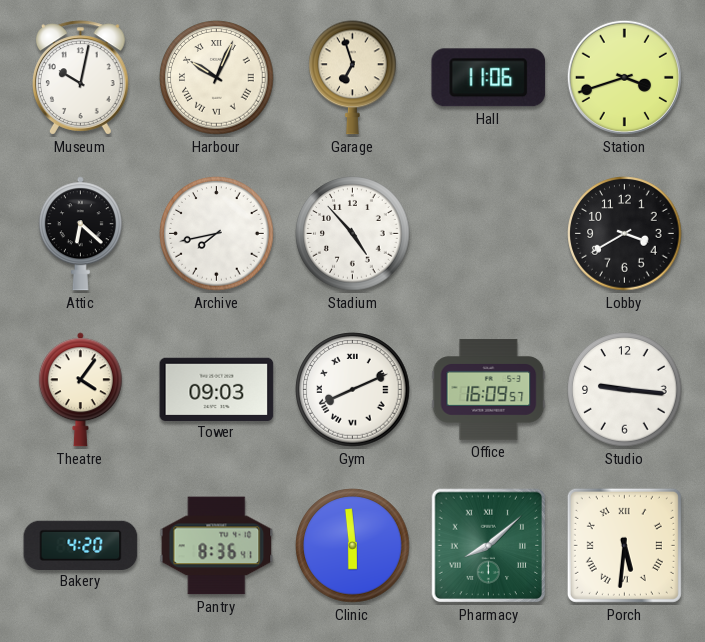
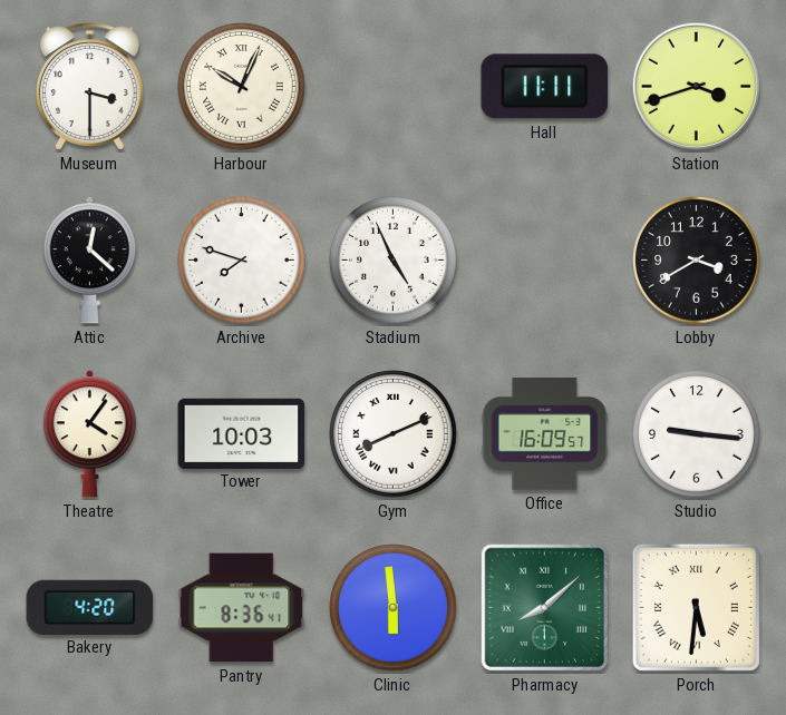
Museum: 10:02 -> 3:30 (89, 87)
Garage: 6:57 -> none (353, 78)
Hall: 11:06 -> 11:11 (545, 87)
Attic: 6:22 -> 12:22 (89, 261)
Archive: 7:43 -> 7:48 (242, 261)
Stadium: 4:53 -> 4:56 (394, 261)
Tower: 09:03 -> 10:03 (242, 433)
